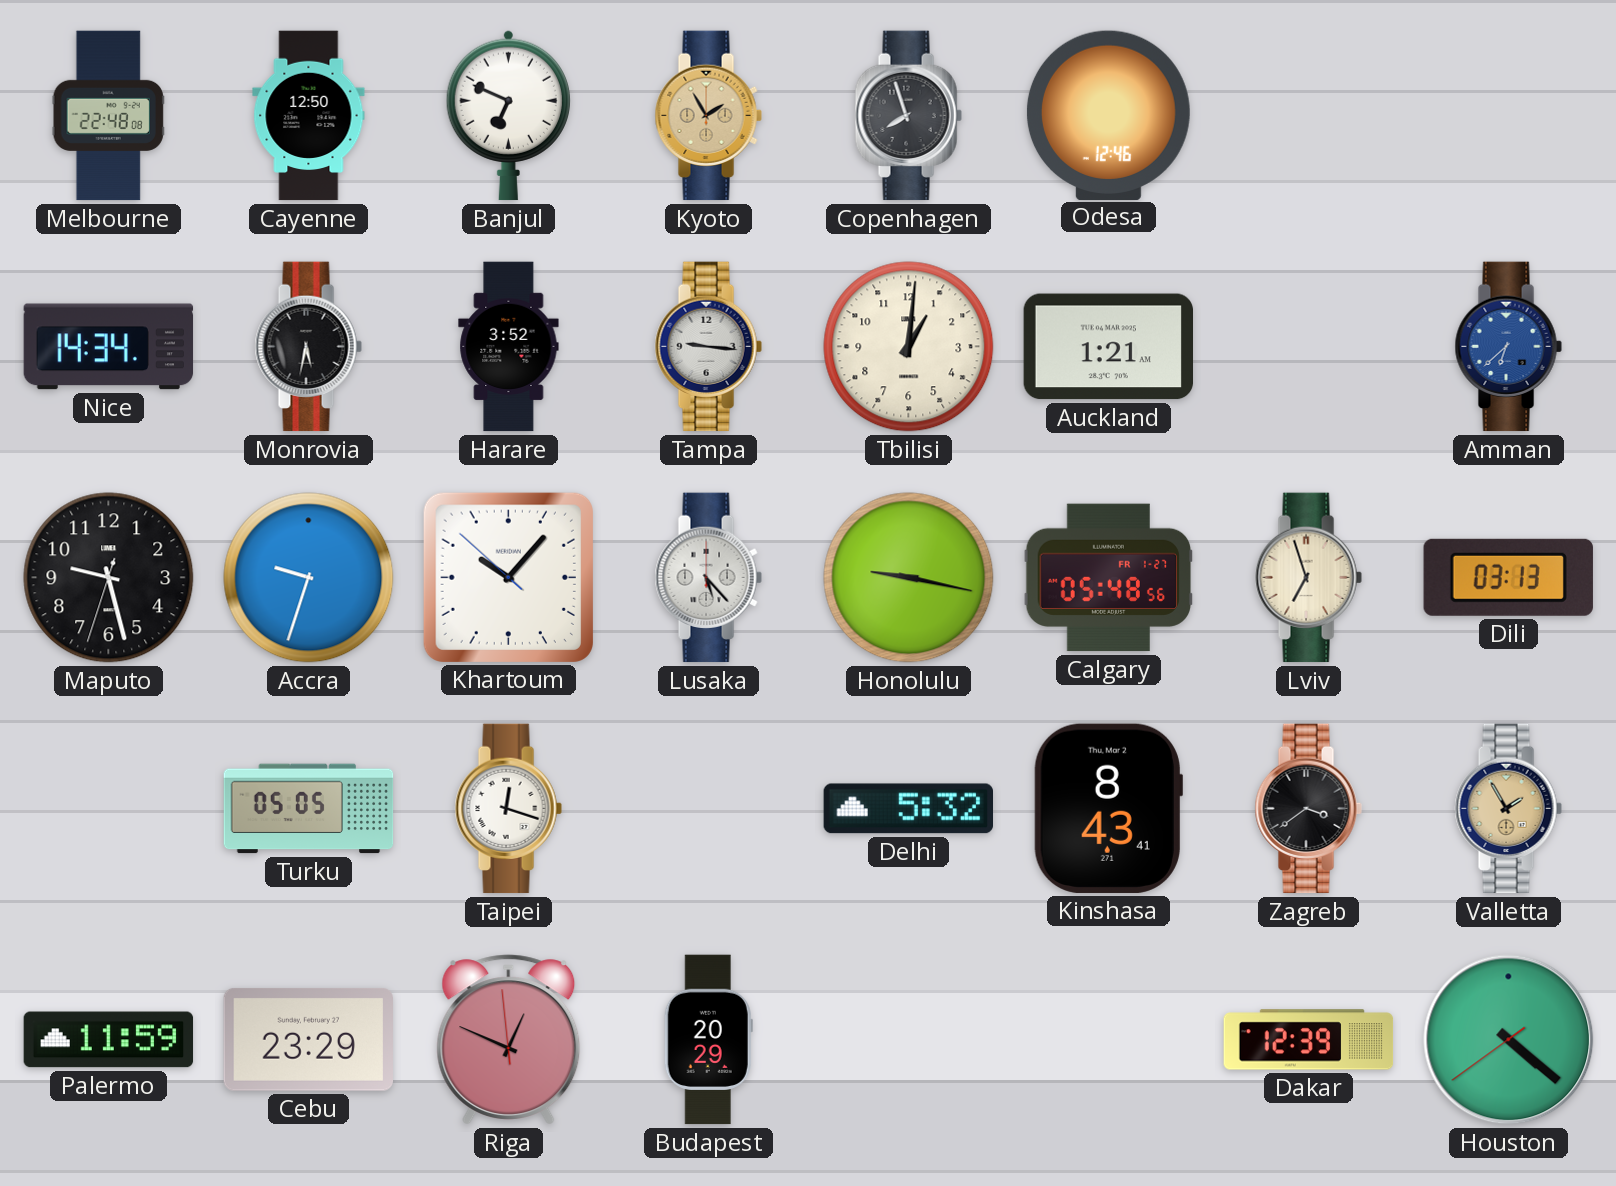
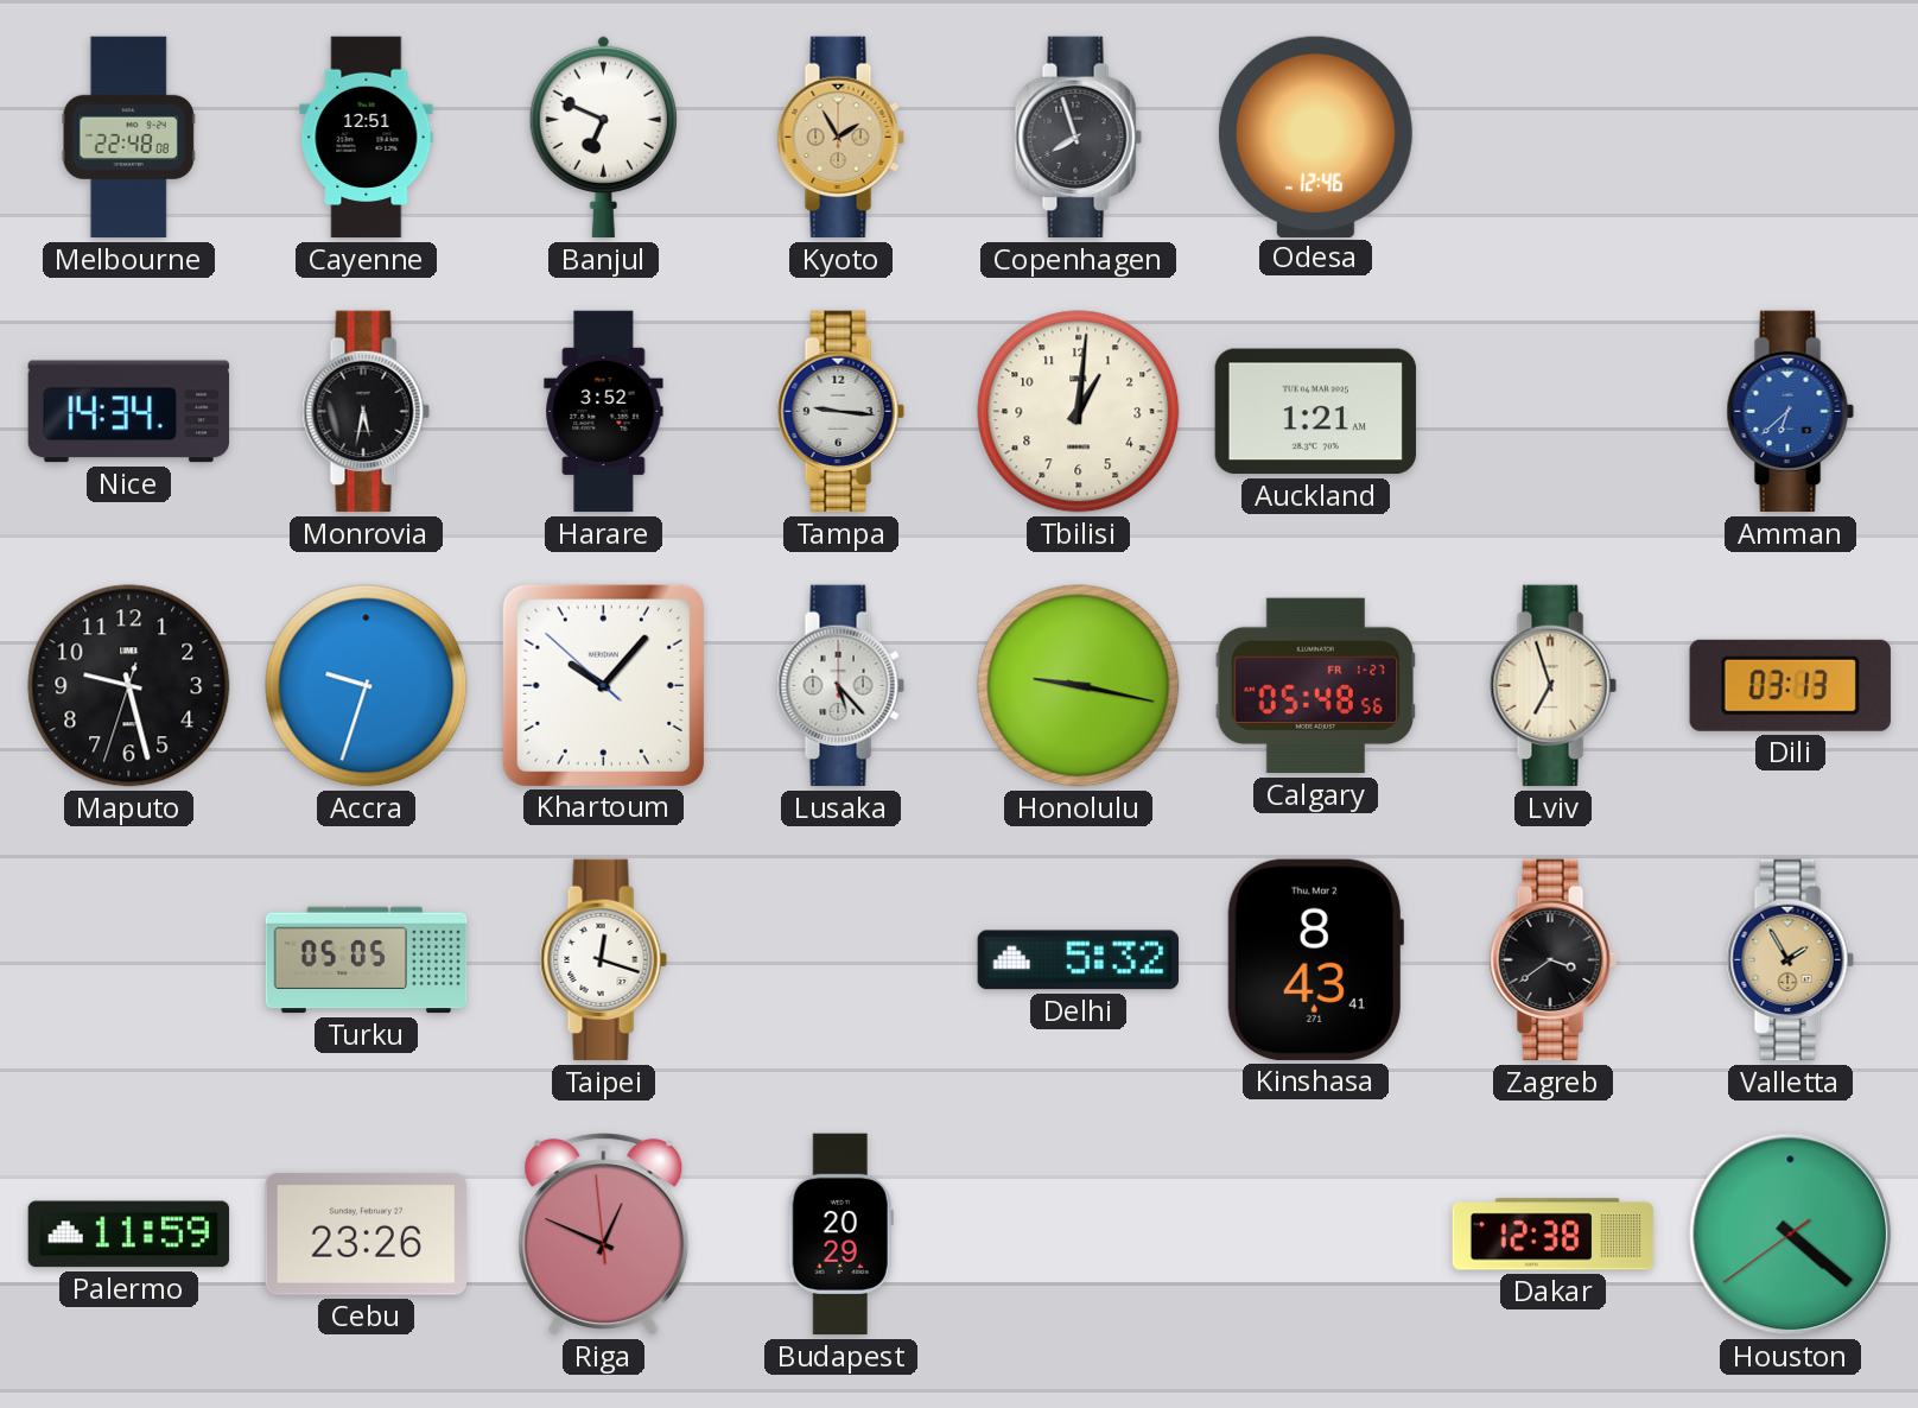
Cayenne: 12:50 -> 12:51 (367, 138)
Cebu: 23:29 -> 23:26 (366, 1233)
Dakar: 12:39 -> 12:38 (1554, 1235)
